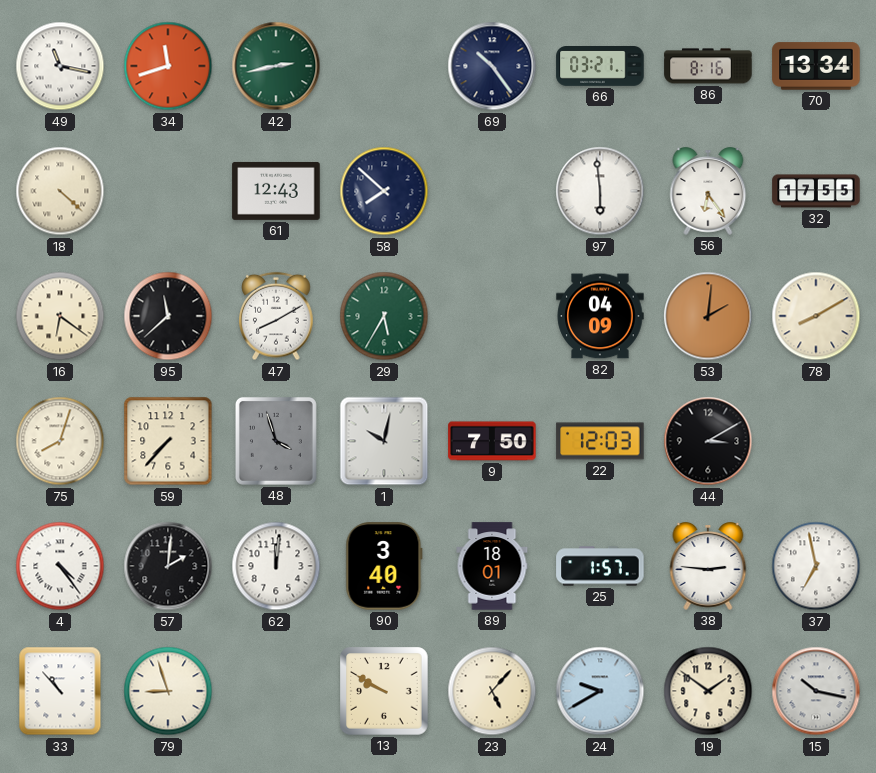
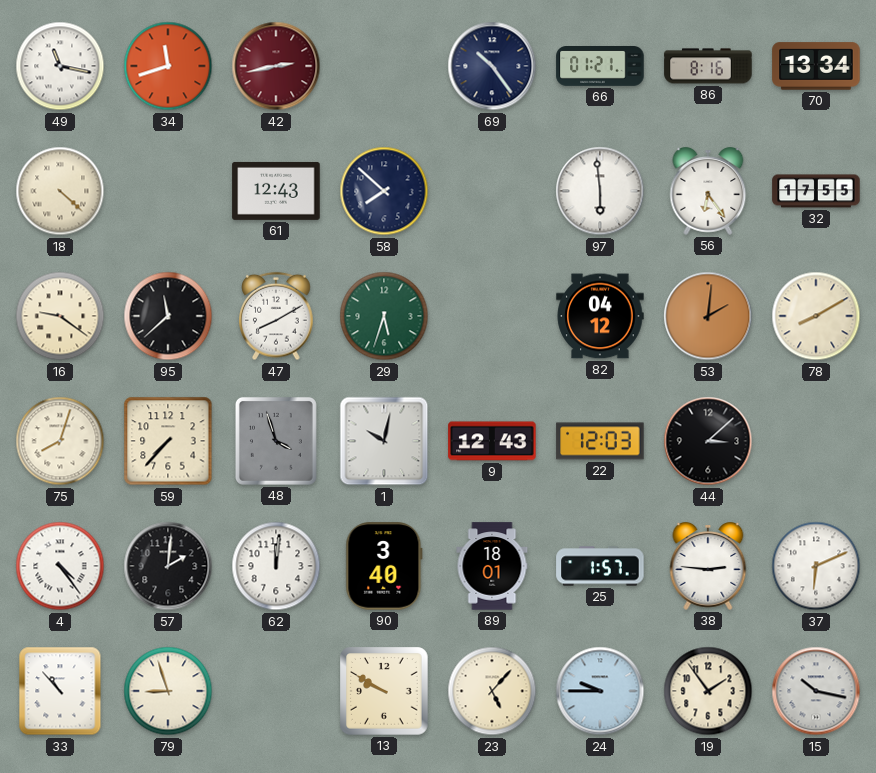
42 dial: green -> burgundy (276, 66)
66: 03:21 -> 01:21 (600, 67)
16: 6:21 -> 9:21 (60, 316)
29: 5:35 -> 5:33 (384, 316)
82: 04:09 -> 04:12 (600, 316)
9: 7:50 -> 12:43 (492, 441)
44: 3:10 -> 3:08 (708, 441)
37: 6:58 -> 6:11 (816, 566)
24: 9:40 -> 9:45 (600, 691)
19: 1:51 -> 1:54 (708, 691)
